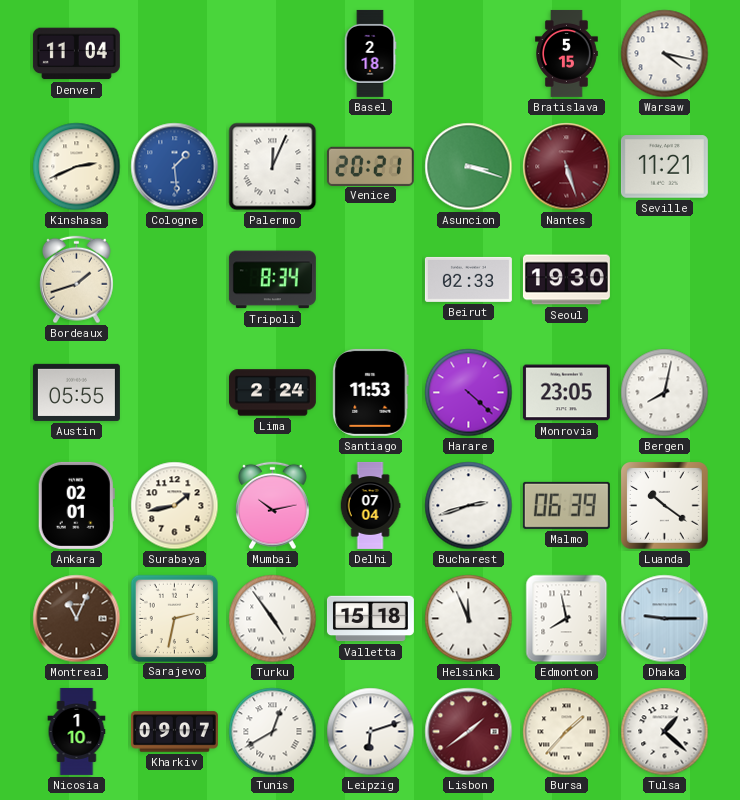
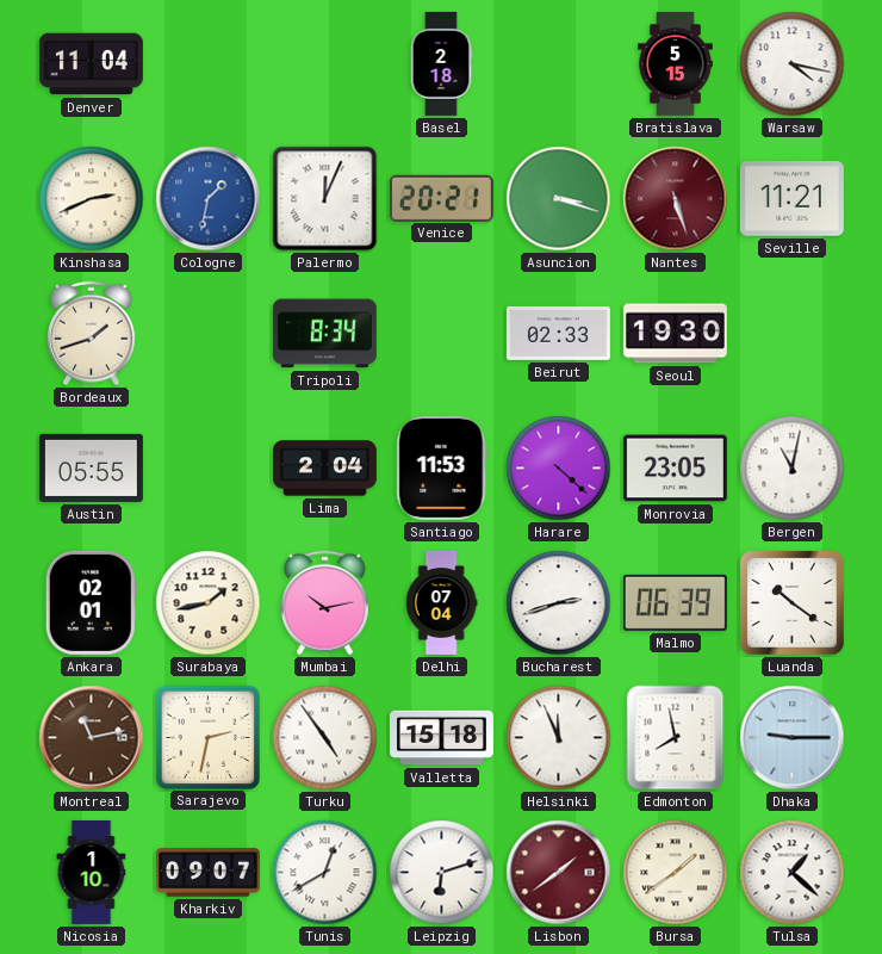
Cologne: 1:29 -> 1:32 (209, 199)
Lima: 2:24 -> 2:04 (324, 469)
Bergen: 8:02 -> 11:02 (793, 469)
Montreal: 11:04 -> 11:13 (92, 738)
Bursa: 1:37 -> 1:39 (676, 873)
